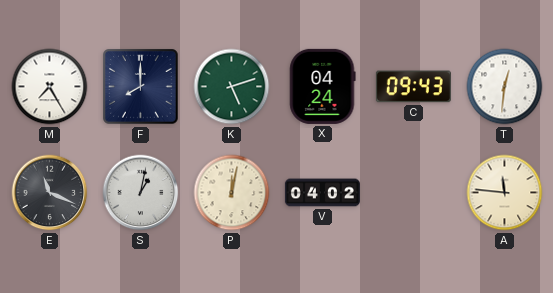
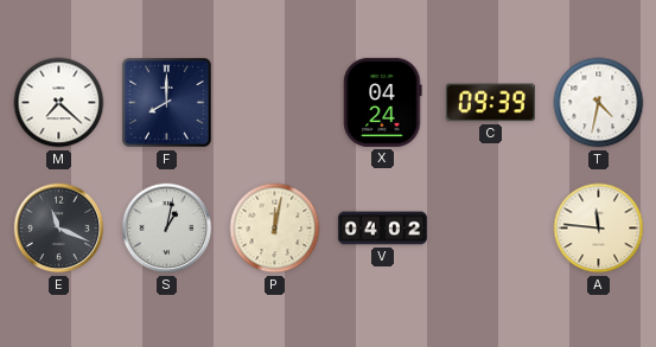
M: 7:25 -> 7:22 (59, 103)
K: 5:12 -> none (232, 87)
C: 09:43 -> 09:39 (490, 103)
T: 12:31 -> 4:32 (599, 103)
